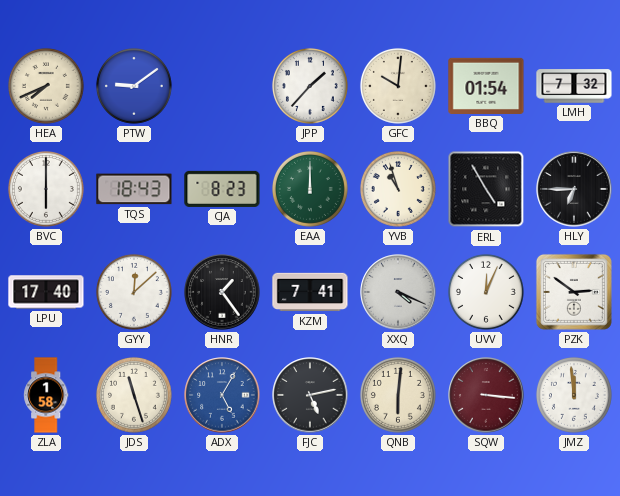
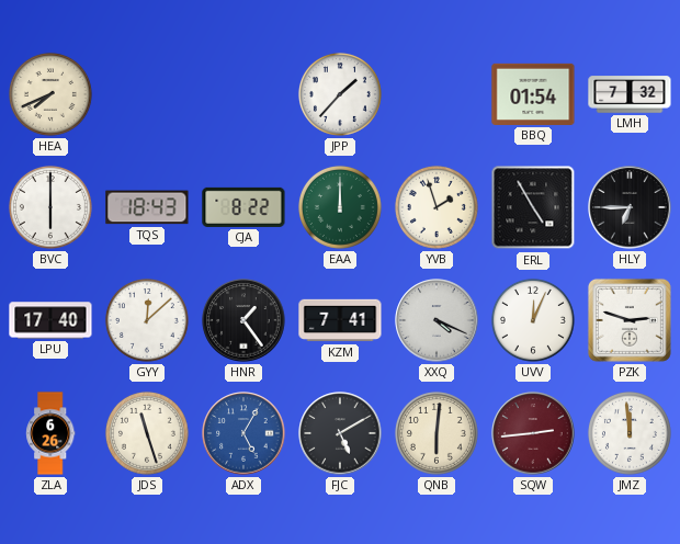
PTW: 9:09 -> none (134, 86)
GFC: 10:01 -> none (398, 86)
CJA: 8:23 -> 8:22 (243, 207)
YVB: 10:57 -> 1:57 (437, 207)
PZK: 2:51 -> 2:48 (630, 320)
ZLA: 1:58 -> 6:26 (50, 433)
FJC: 5:13 -> 5:10 (340, 433)
SQW: 3:16 -> 2:44 (533, 433)
